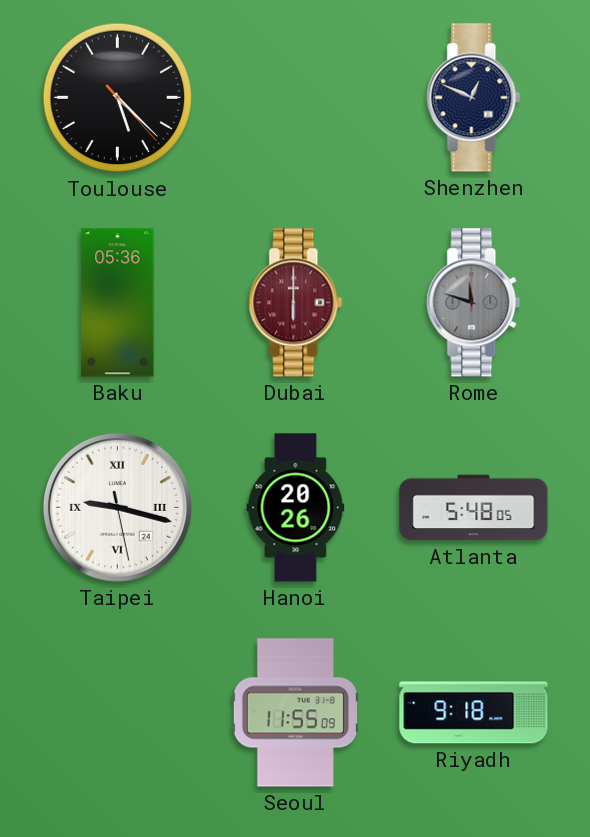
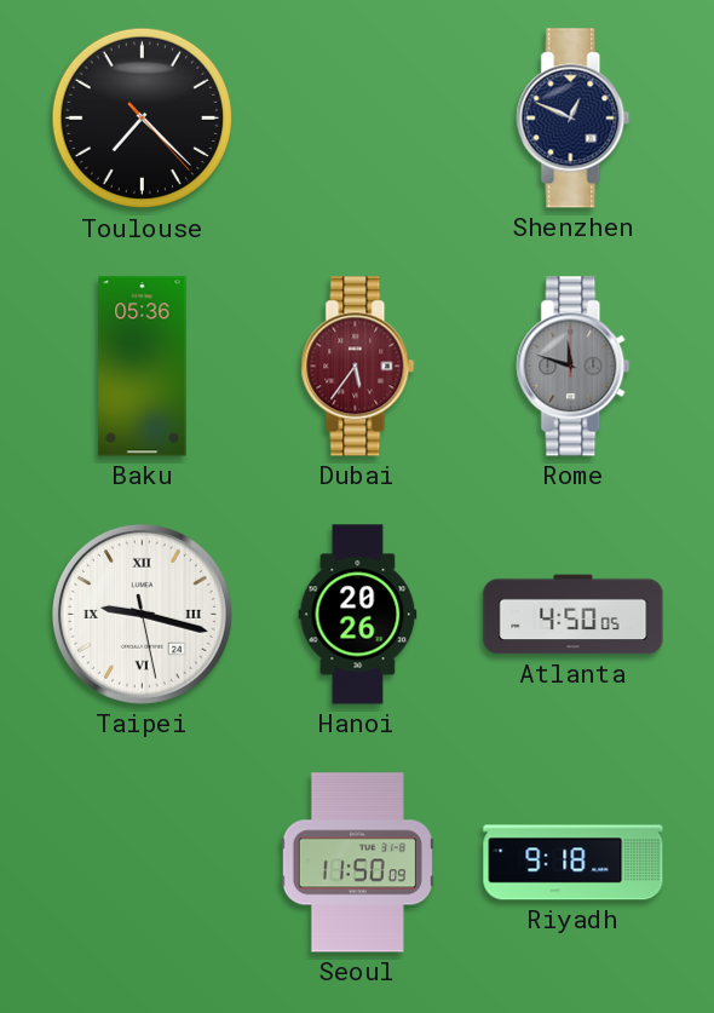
Toulouse: 5:22 -> 7:22 (143, 119)
Dubai: 6:00 -> 5:36 (358, 367)
Atlanta: 5:48 -> 4:50 (574, 615)
Seoul: 11:55 -> 11:50 (357, 863)
